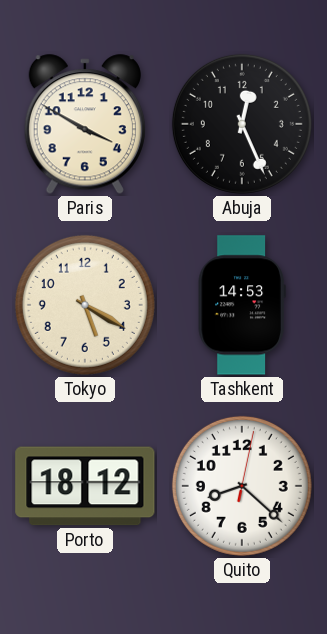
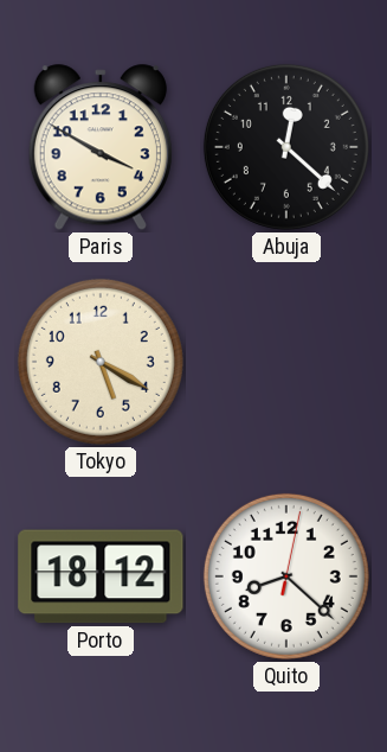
Abuja: 12:26 -> 12:22 (286, 147)
Tashkent: 14:53 -> none (242, 305)
